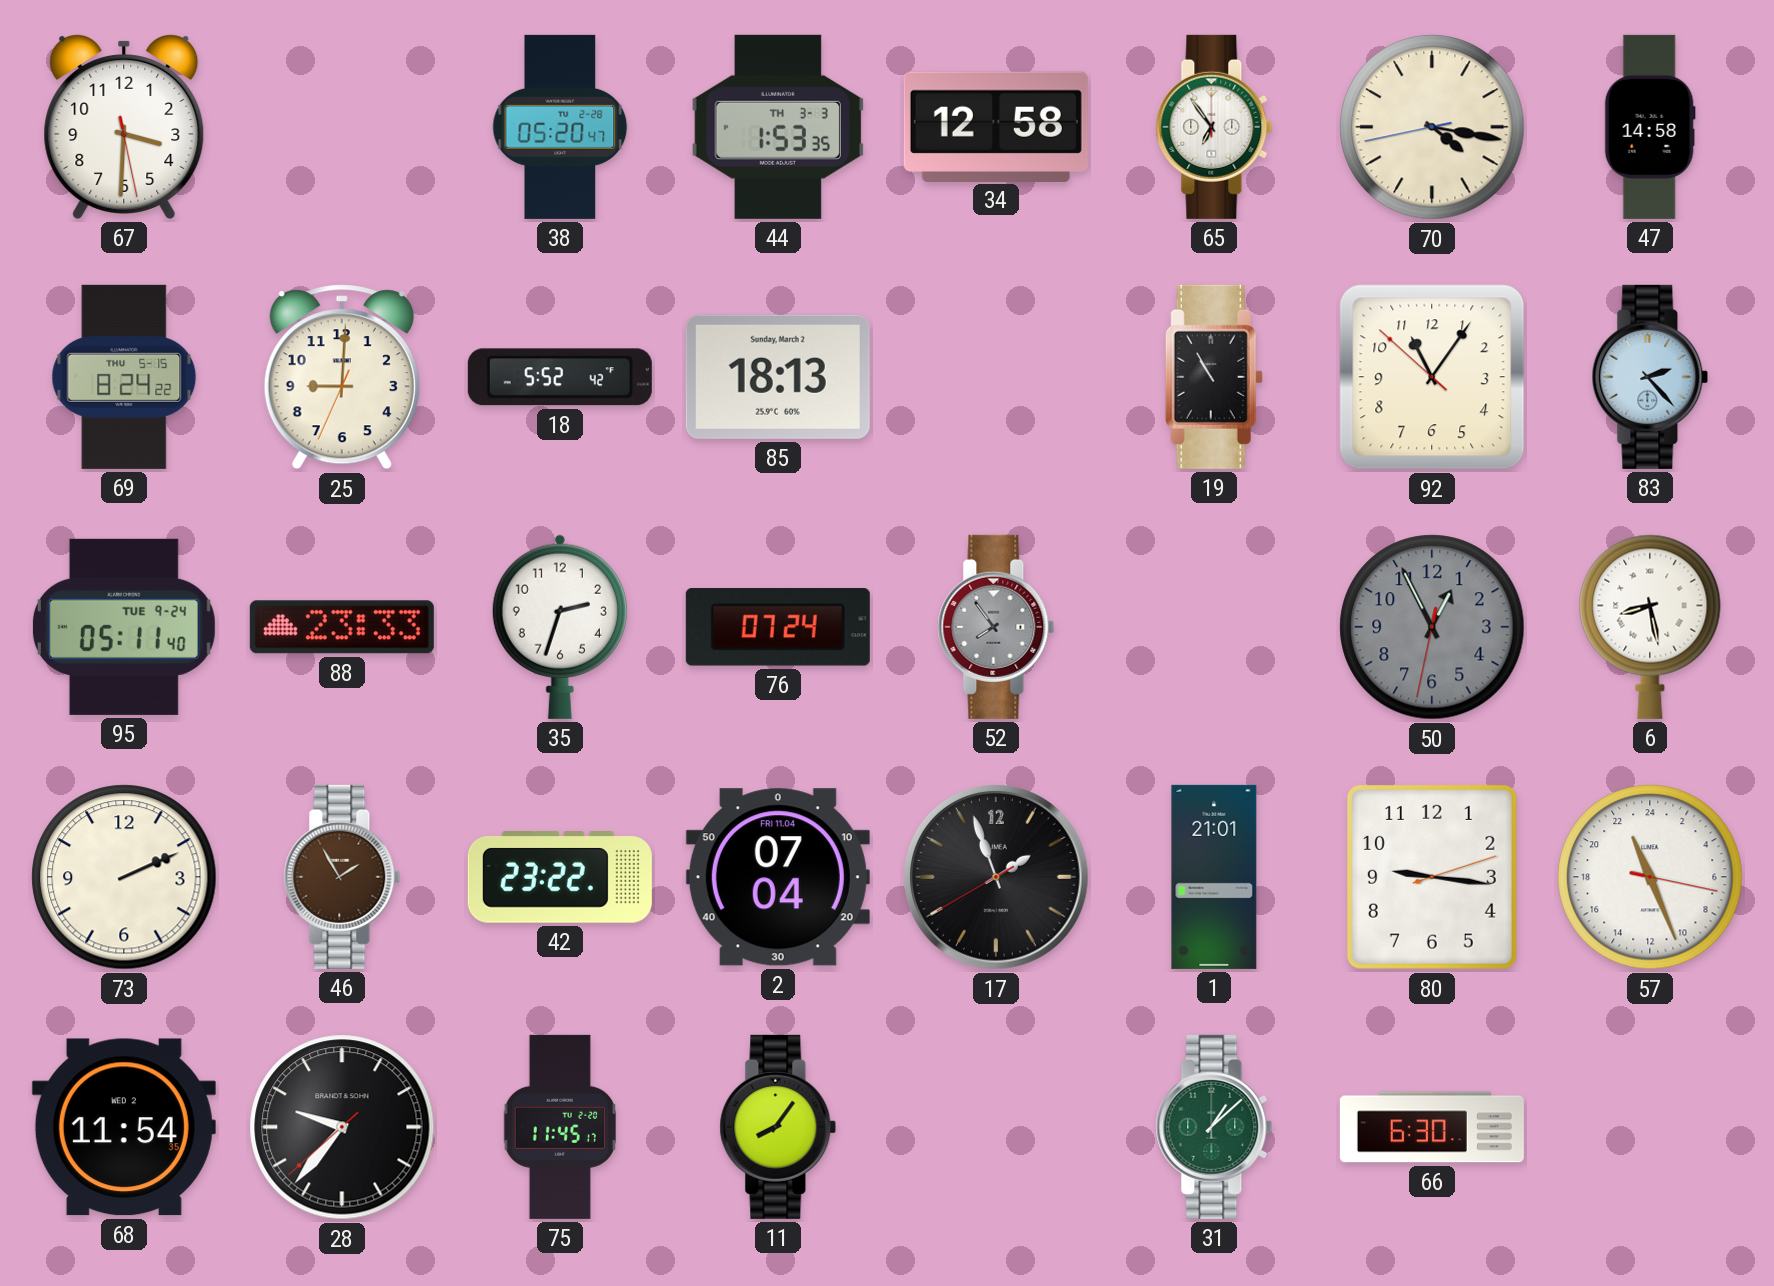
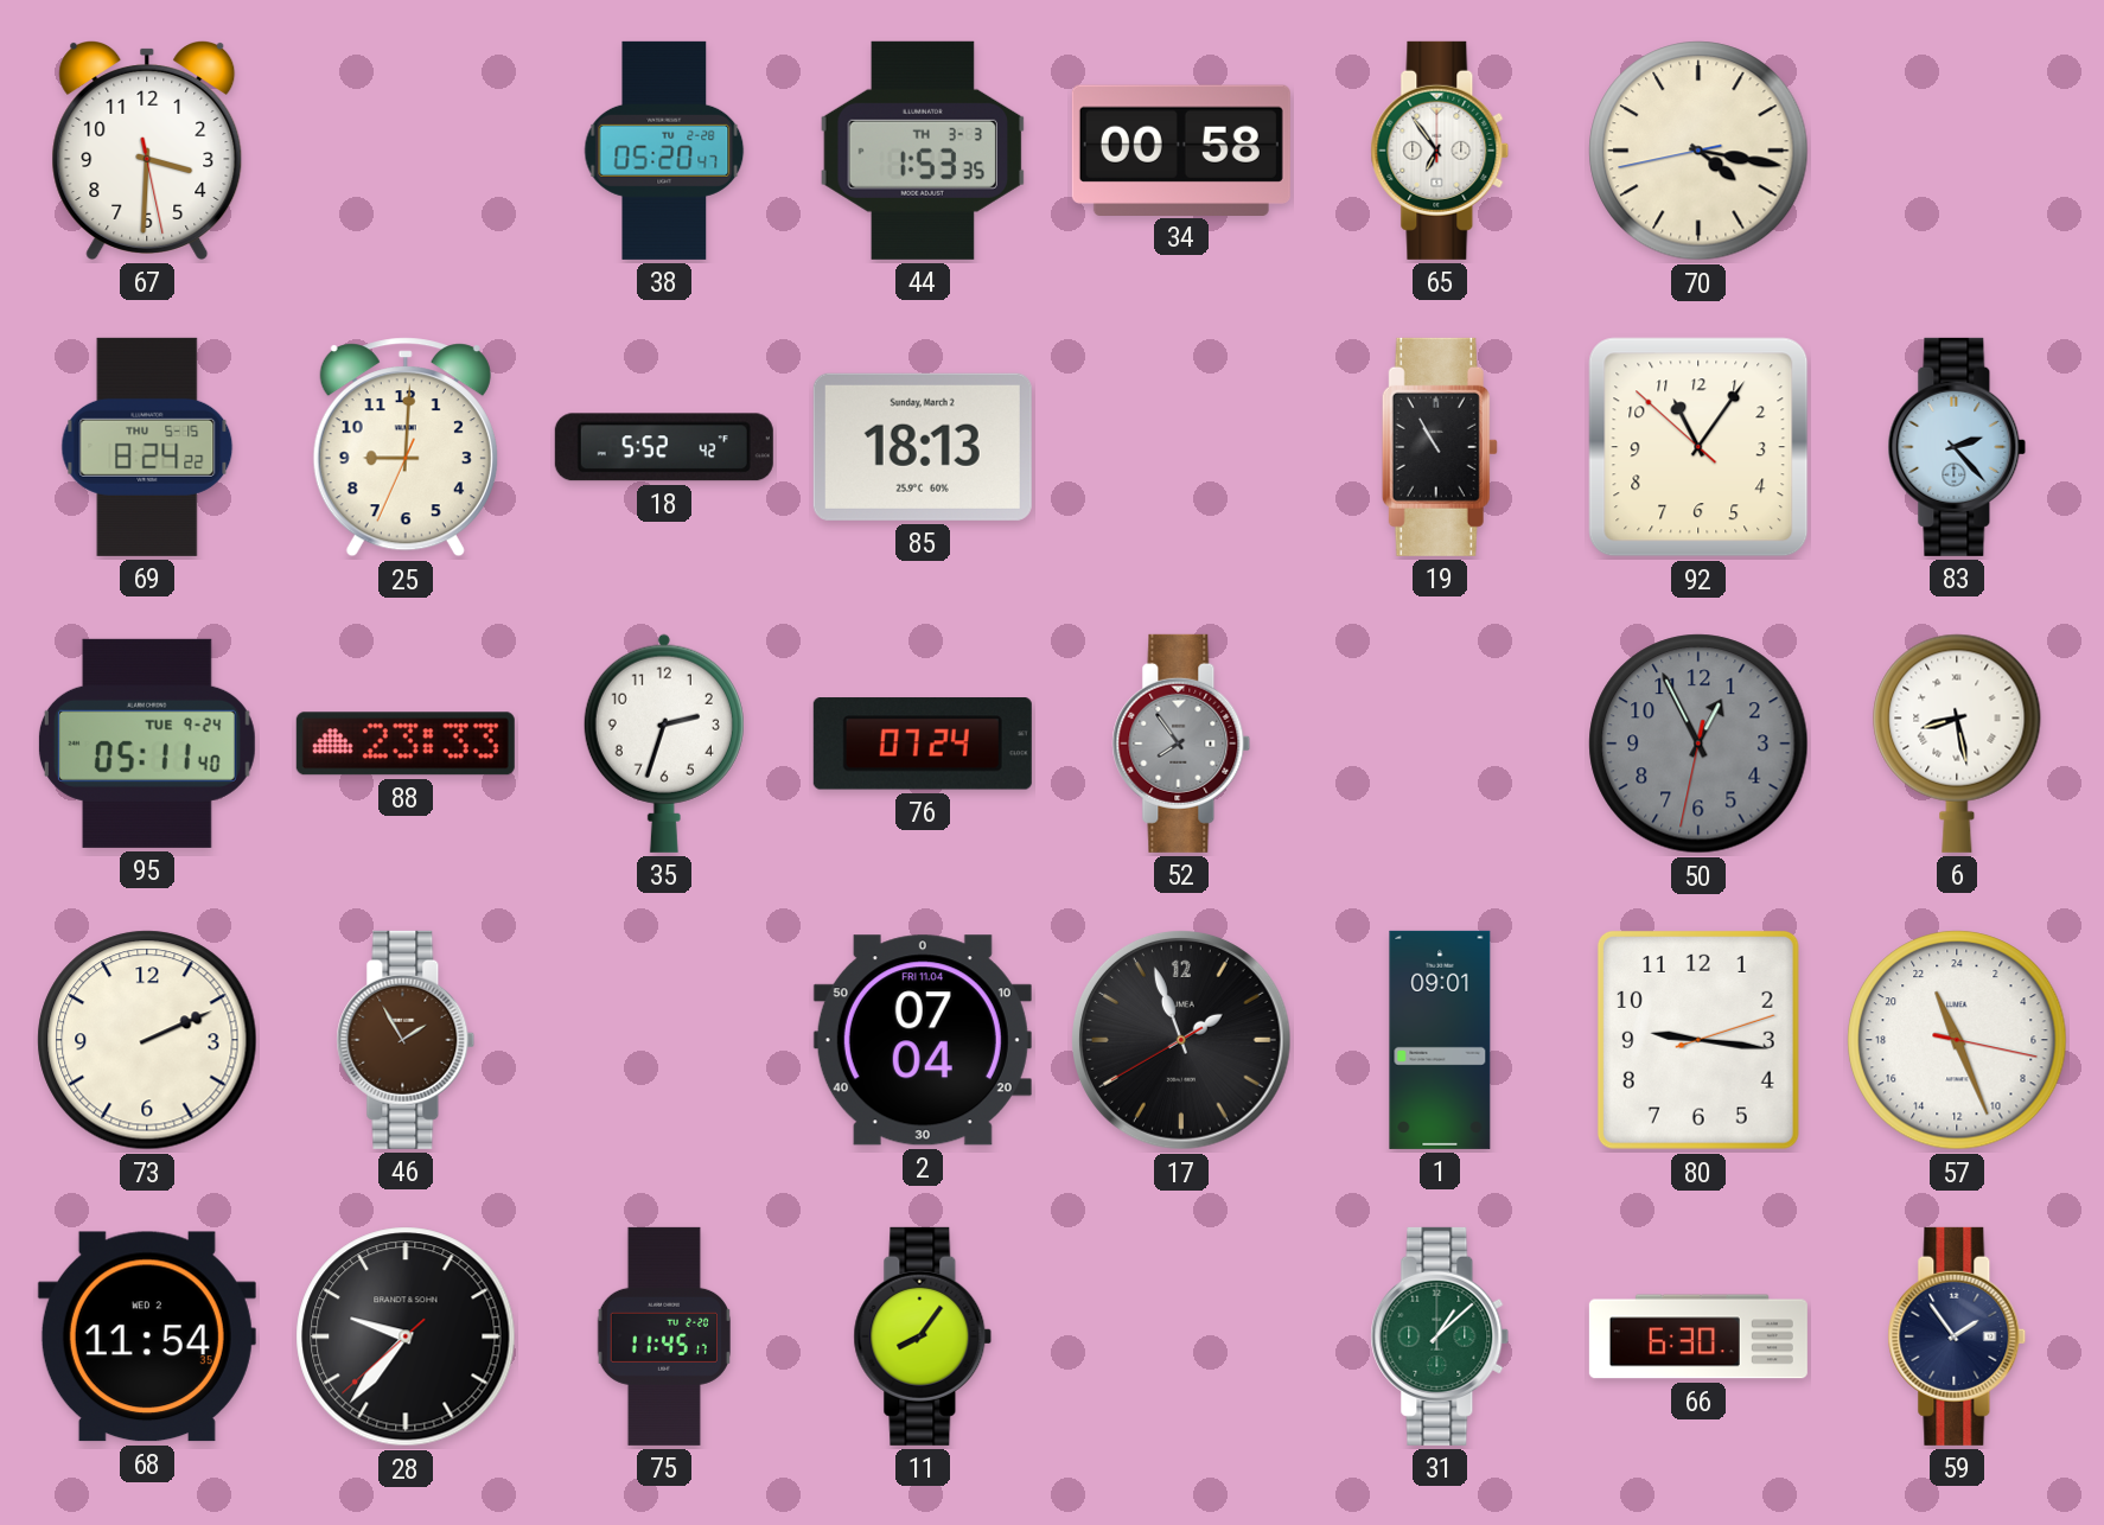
34: 12:58 -> 00:58 (1181, 149)
47: 14:58 -> none (1650, 127)
42: 23:22 -> none (560, 878)
1: 21:01 -> 09:01 (1440, 1040)
59: none -> 1:54 (1957, 1336)
